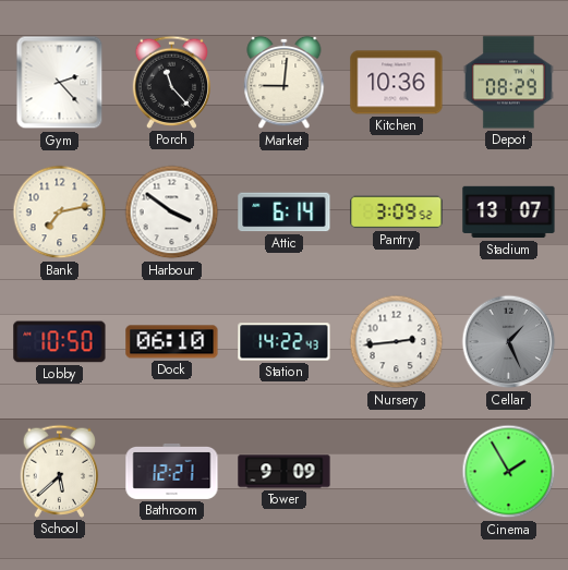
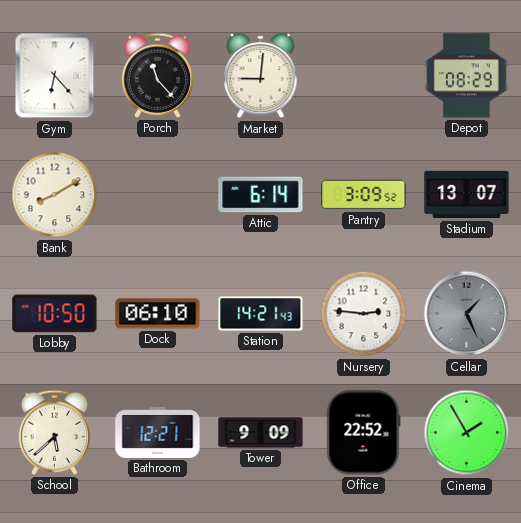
Gym: 2:23 -> 6:23 (55, 76)
Kitchen: 10:36 -> none (397, 83)
Bank: 7:13 -> 8:10 (55, 195)
Harbour: 3:51 -> none (172, 213)
Station: 14:22 -> 14:21 (261, 314)
Nursery: 2:44 -> 2:46 (364, 314)
Office: none -> 22:52 (364, 433)
